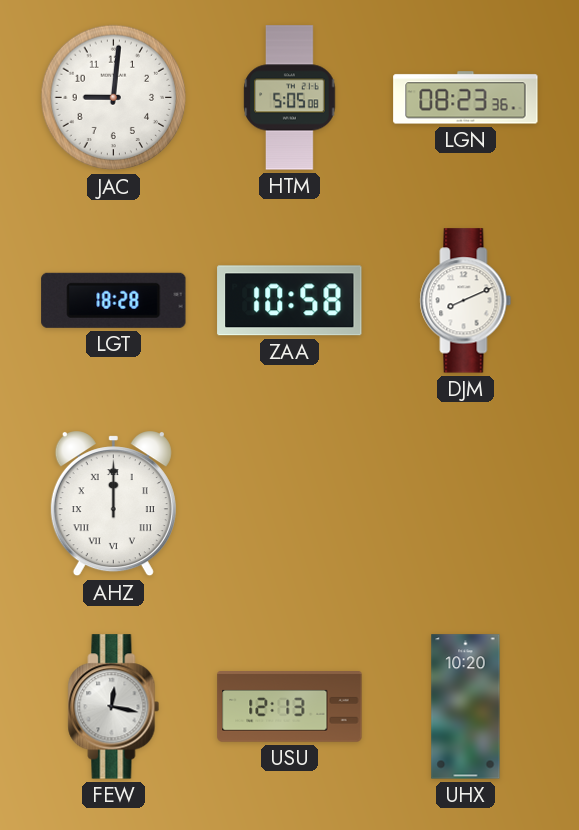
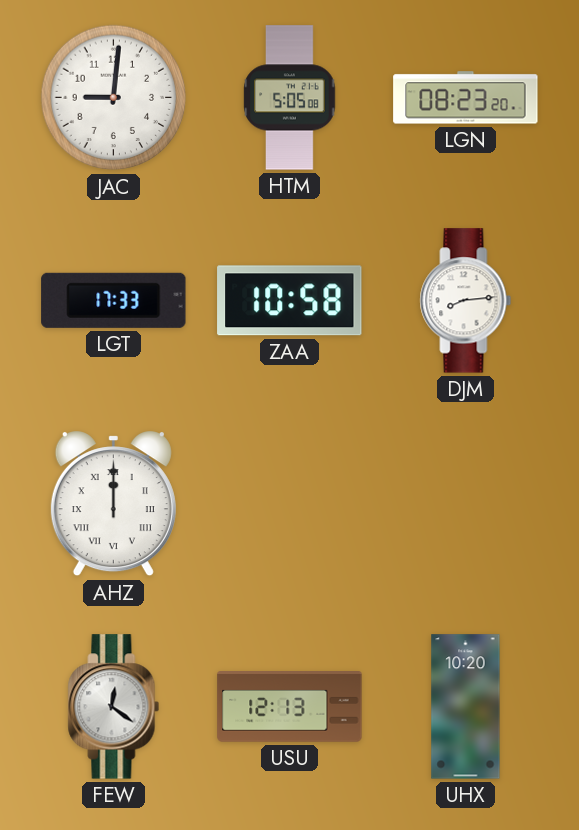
LGN: 08:23:36 -> 08:23:20 (466, 98)
LGT: 18:28 -> 17:33 (114, 300)
DJM: 8:11 -> 8:14 (466, 301)
FEW: 12:17 -> 12:21 (114, 707)
